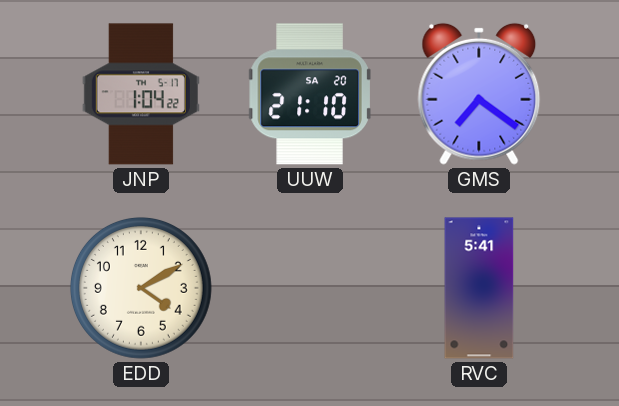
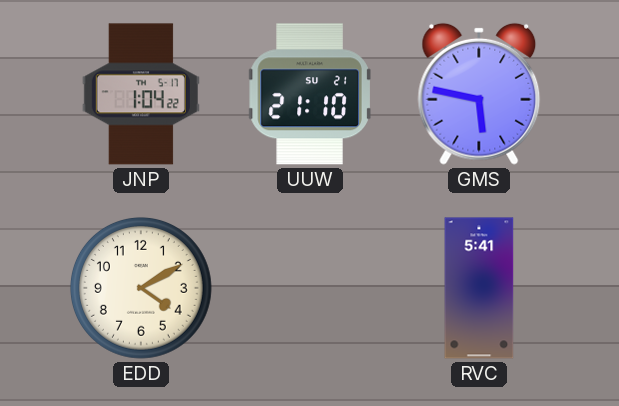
UUW date: SA 20 -> SU 21 (310, 94)
GMS: 7:21 -> 5:47 (479, 94)
